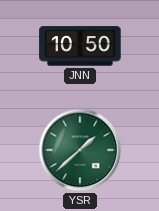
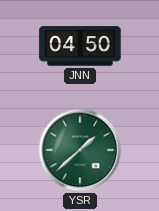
JNN: 10:50 -> 04:50 (80, 46)
